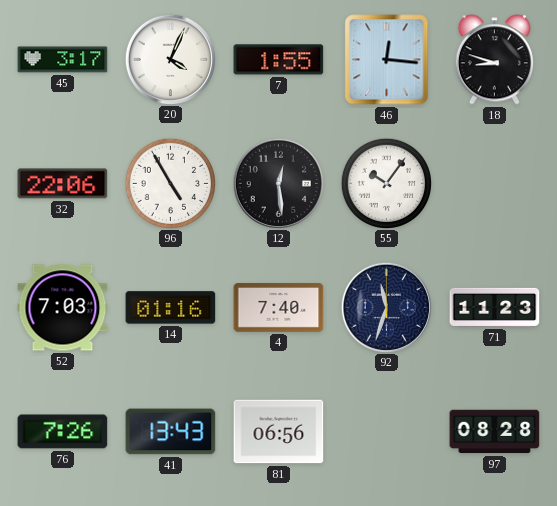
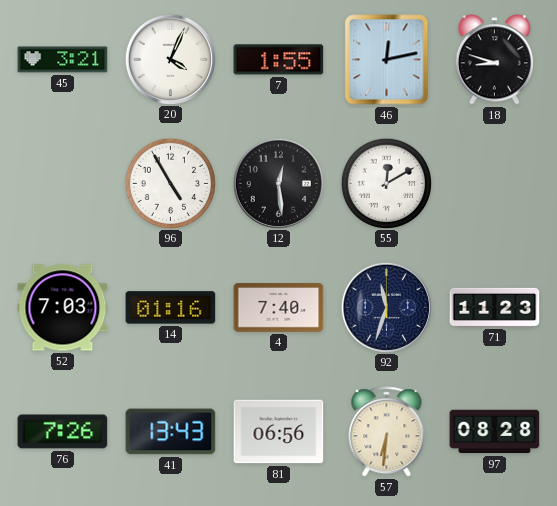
45: 3:17 -> 3:21 (63, 60)
46: 12:16 -> 12:13 (387, 60)
32: 22:06 -> none (63, 184)
55: 10:06 -> 12:10 (386, 183)
57: none -> 6:31 (387, 432)
